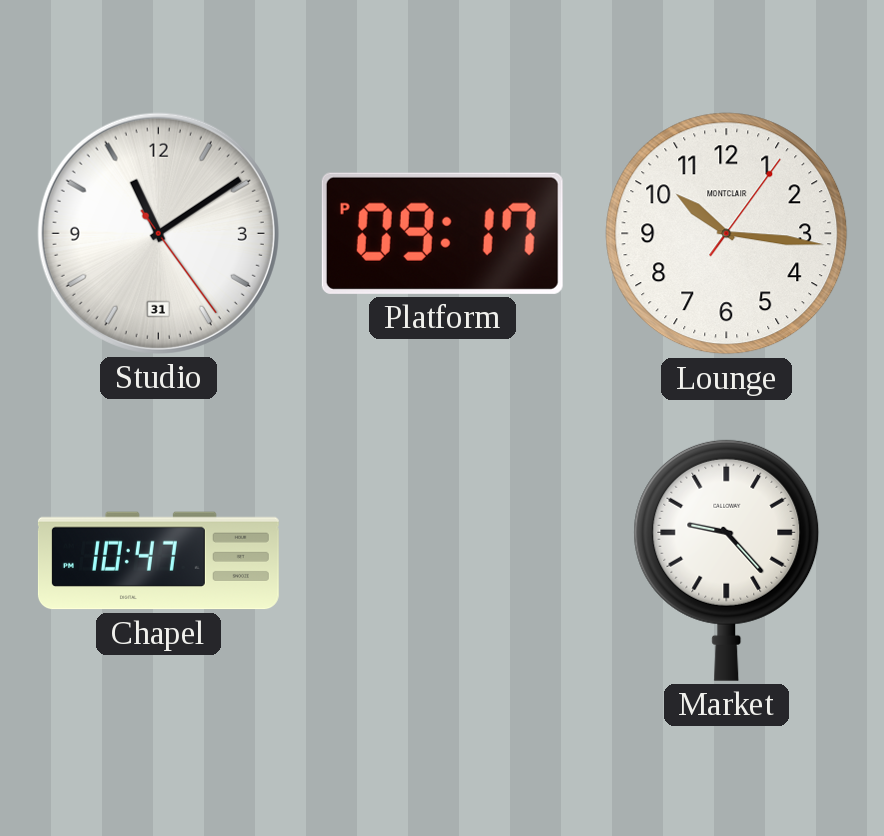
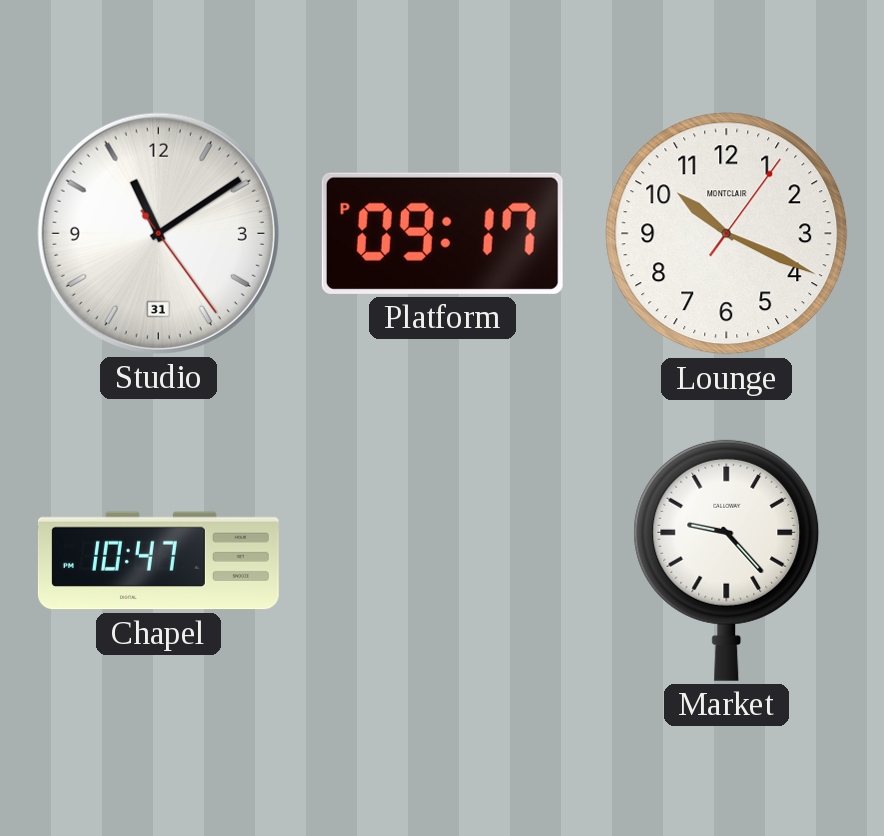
Lounge: 10:16 -> 10:19 (727, 234)
